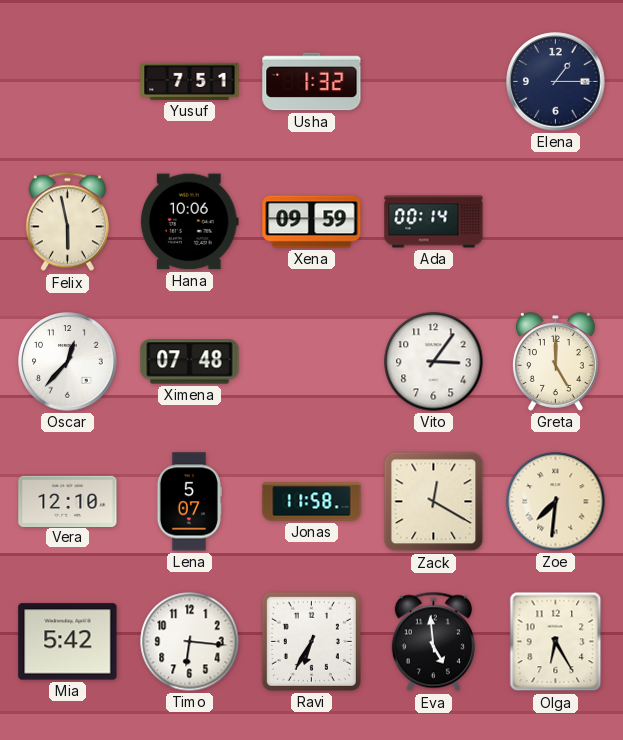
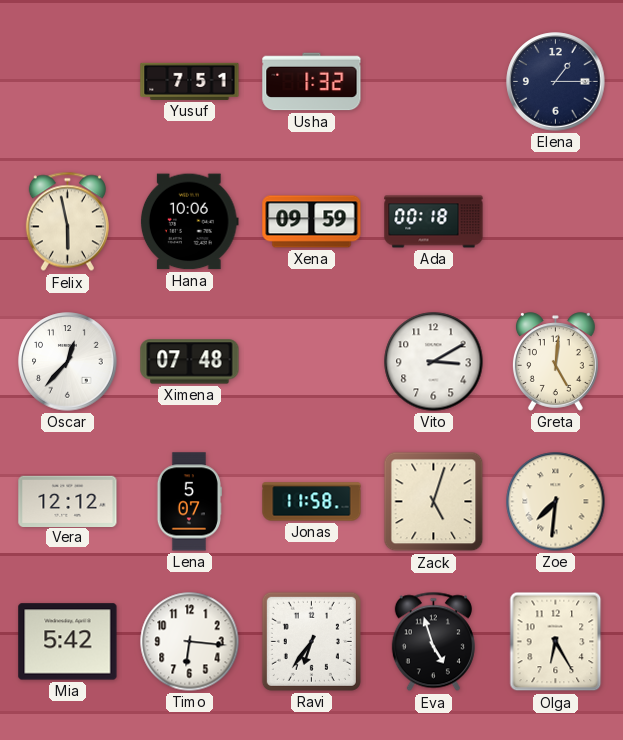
Ada: 00:14 -> 00:18 (434, 222)
Vito: 3:06 -> 3:10 (434, 362)
Greta: 5:00 -> 5:01 (555, 362)
Vera: 12:10 -> 12:12 (68, 501)
Zack: 12:20 -> 5:03 (434, 502)
Ravi: 6:35 -> 6:36 (311, 641)
Eva: 4:59 -> 4:57 (433, 642)
